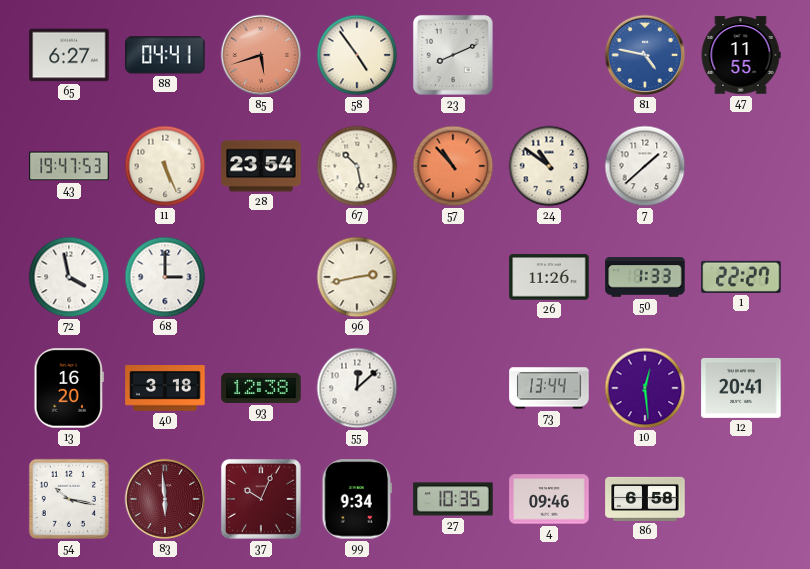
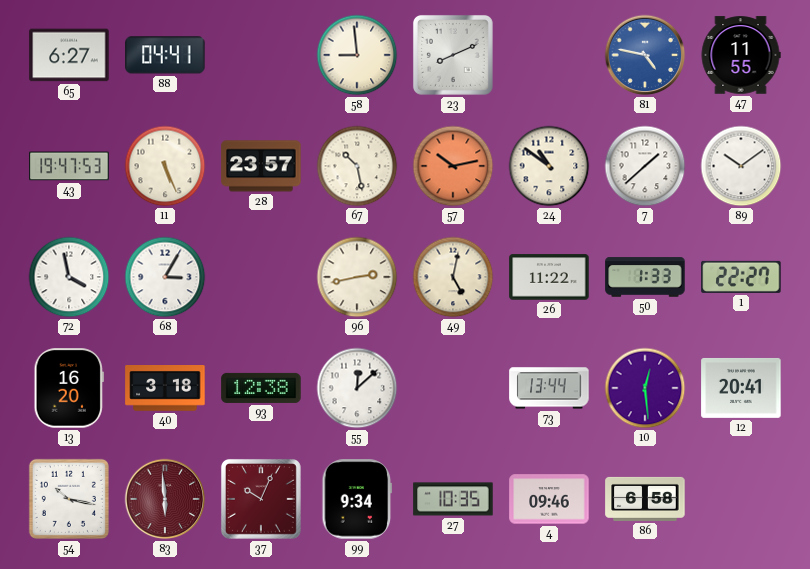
85: 5:42 -> none (261, 55)
58: 4:54 -> 8:59 (357, 55)
28: 23:54 -> 23:57 (261, 166)
57: 10:53 -> 10:13 (453, 166)
89: none -> 10:09 (741, 166)
68: 3:00 -> 3:05 (165, 277)
49: none -> 5:02 (453, 277)
26: 11:26 -> 11:22 (549, 277)
